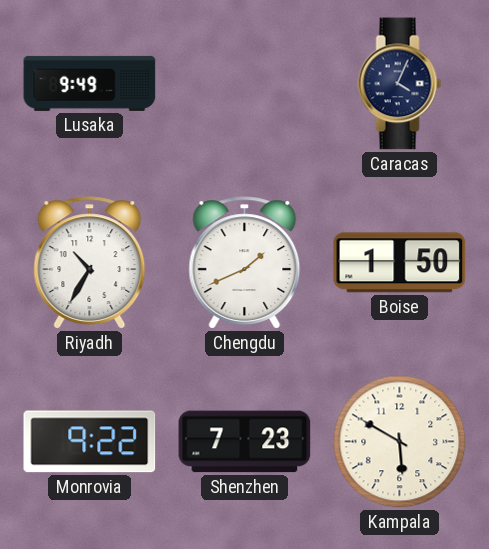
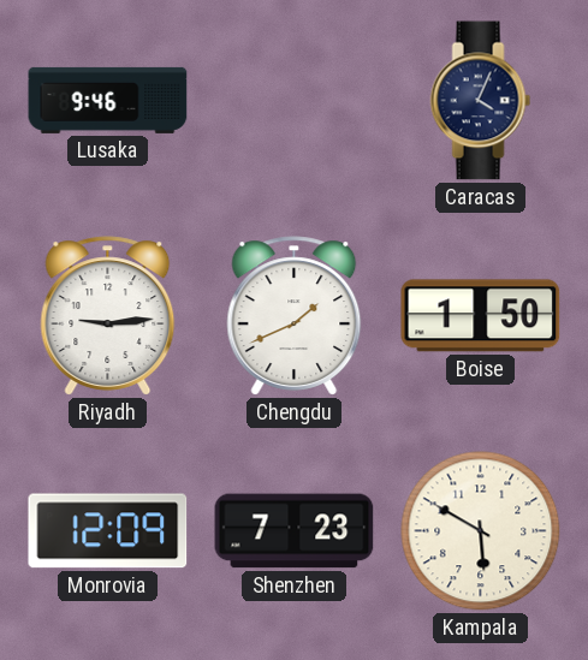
Lusaka: 9:49 -> 9:46 (108, 100)
Riyadh: 10:35 -> 9:14 (108, 316)
Monrovia: 9:22 -> 12:09 (108, 531)
